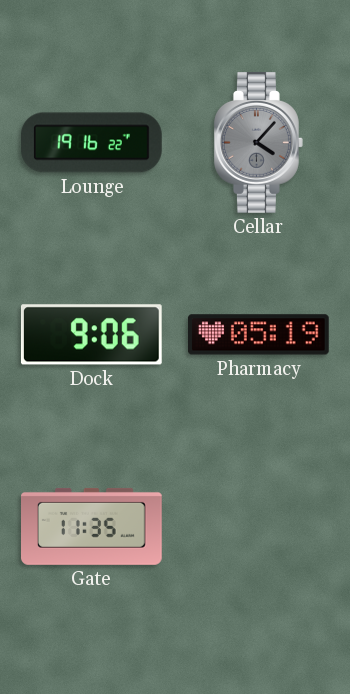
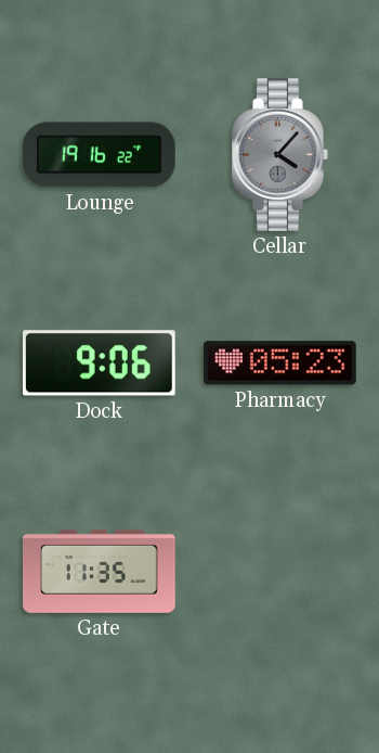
Pharmacy: 05:19 -> 05:23 (280, 363)
